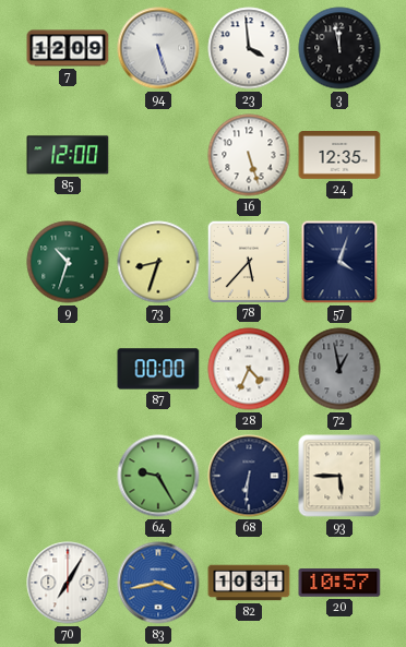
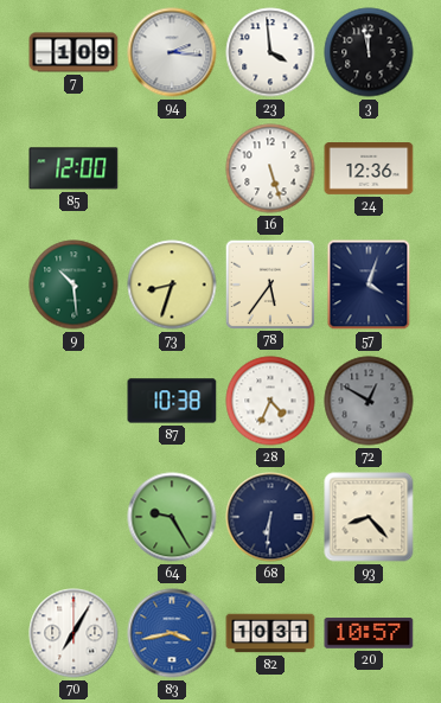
7: 12:09 -> 1:09 (73, 52)
94: 5:27 -> 2:16 (172, 52)
24: 12:35 -> 12:36 (369, 170)
9: 10:33 -> 10:29 (73, 285)
78: 5:37 -> 5:36 (269, 283)
87: 00:00 -> 10:38 (172, 401)
72: 12:58 -> 12:50 (369, 401)
93: 5:45 -> 8:23 (369, 517)
